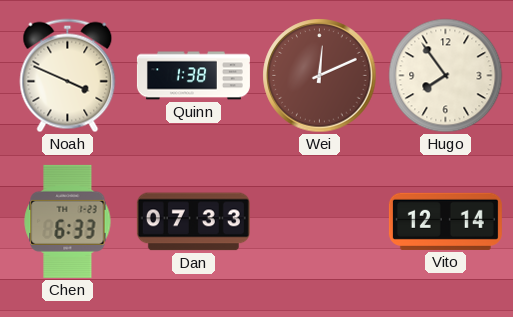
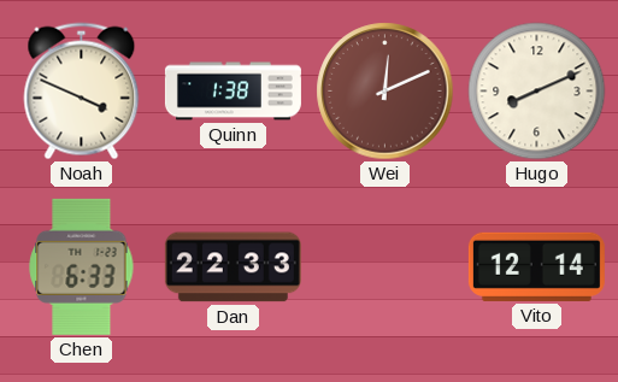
Hugo: 7:54 -> 8:11 (537, 92)
Dan: 07:33 -> 22:33 (233, 268)
